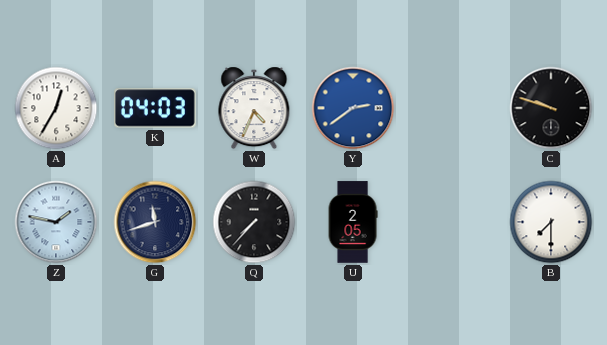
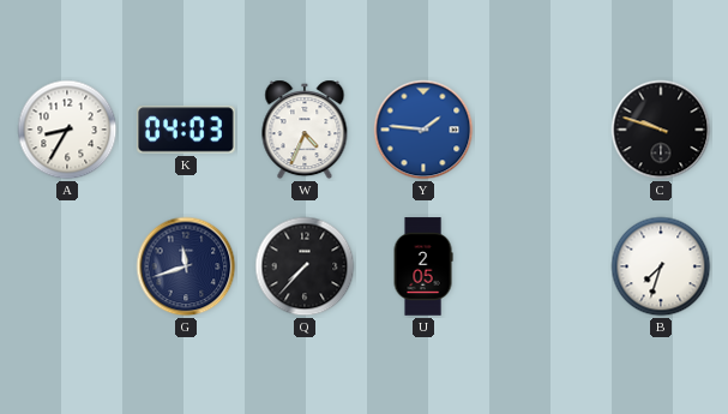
A: 12:35 -> 8:35 (67, 130)
Y: 2:39 -> 1:46 (423, 130)
Z: 1:47 -> none (56, 222)
B: 7:30 -> 7:33 (661, 266)
